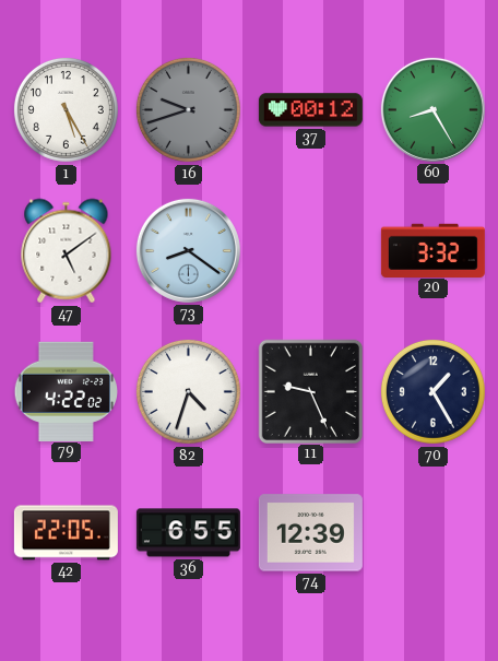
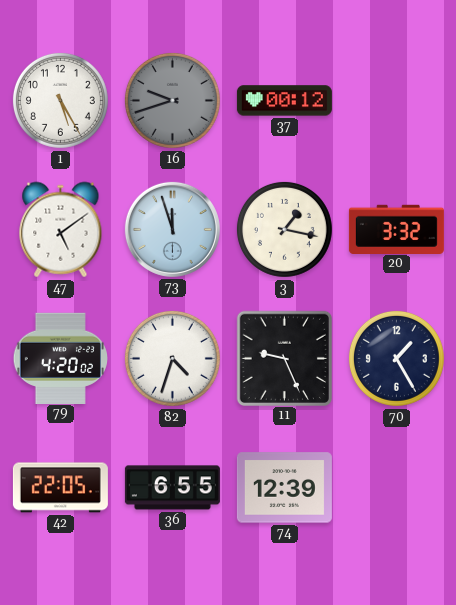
60: 8:25 -> none (432, 109)
73: 8:21 -> 11:57 (172, 229)
3: none -> 1:17 (284, 229)
79: 4:22 -> 4:20 (60, 358)
